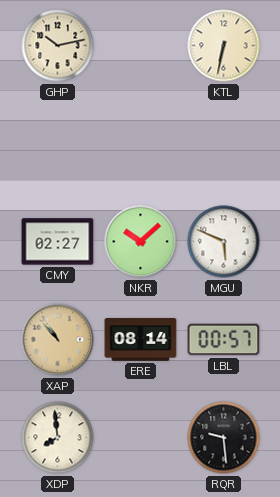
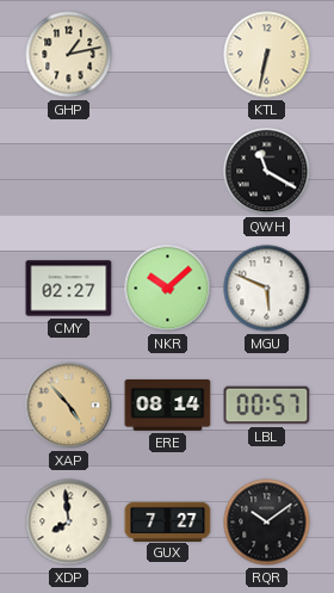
GHP: 10:13 -> 1:13 (69, 55)
QWH: none -> 11:20 (267, 172)
XAP: 10:53 -> 4:53 (69, 406)
GUX: none -> 7:27 (168, 521)
RQR: 9:29 -> 10:09 (267, 523)
